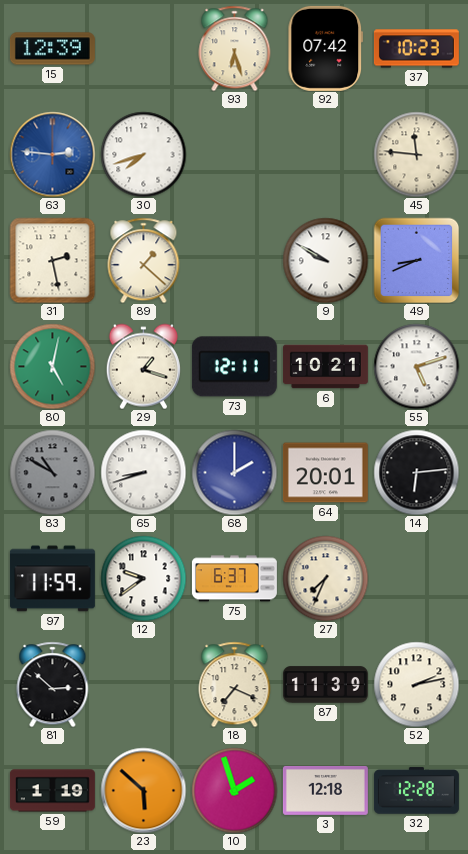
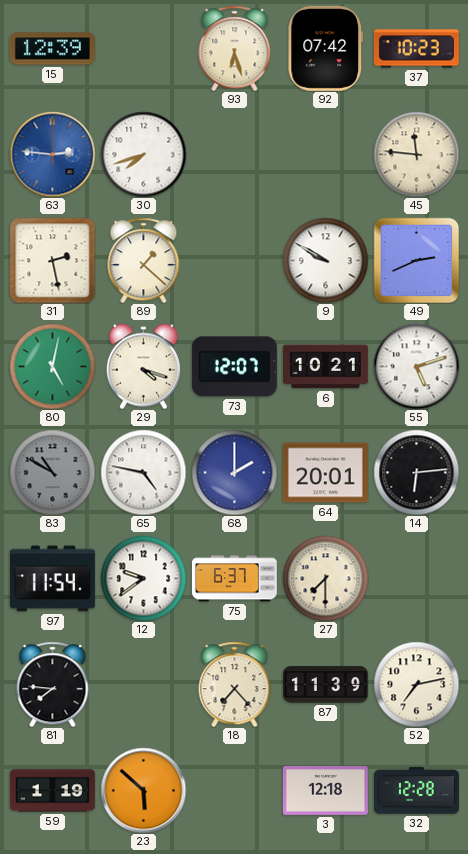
49: 8:41 -> 2:41 (416, 260)
29: 1:18 -> 4:18 (143, 366)
73: 12:11 -> 12:07 (234, 367)
65: 8:42 -> 4:47 (143, 472)
97: 11:59 -> 11:54 (52, 579)
27: 7:34 -> 7:30 (325, 578)
81: 2:52 -> 7:46 (53, 684)
18: 7:19 -> 7:23 (235, 684)
52: 2:13 -> 7:13 (416, 684)
10: 1:57 -> none (234, 790)
